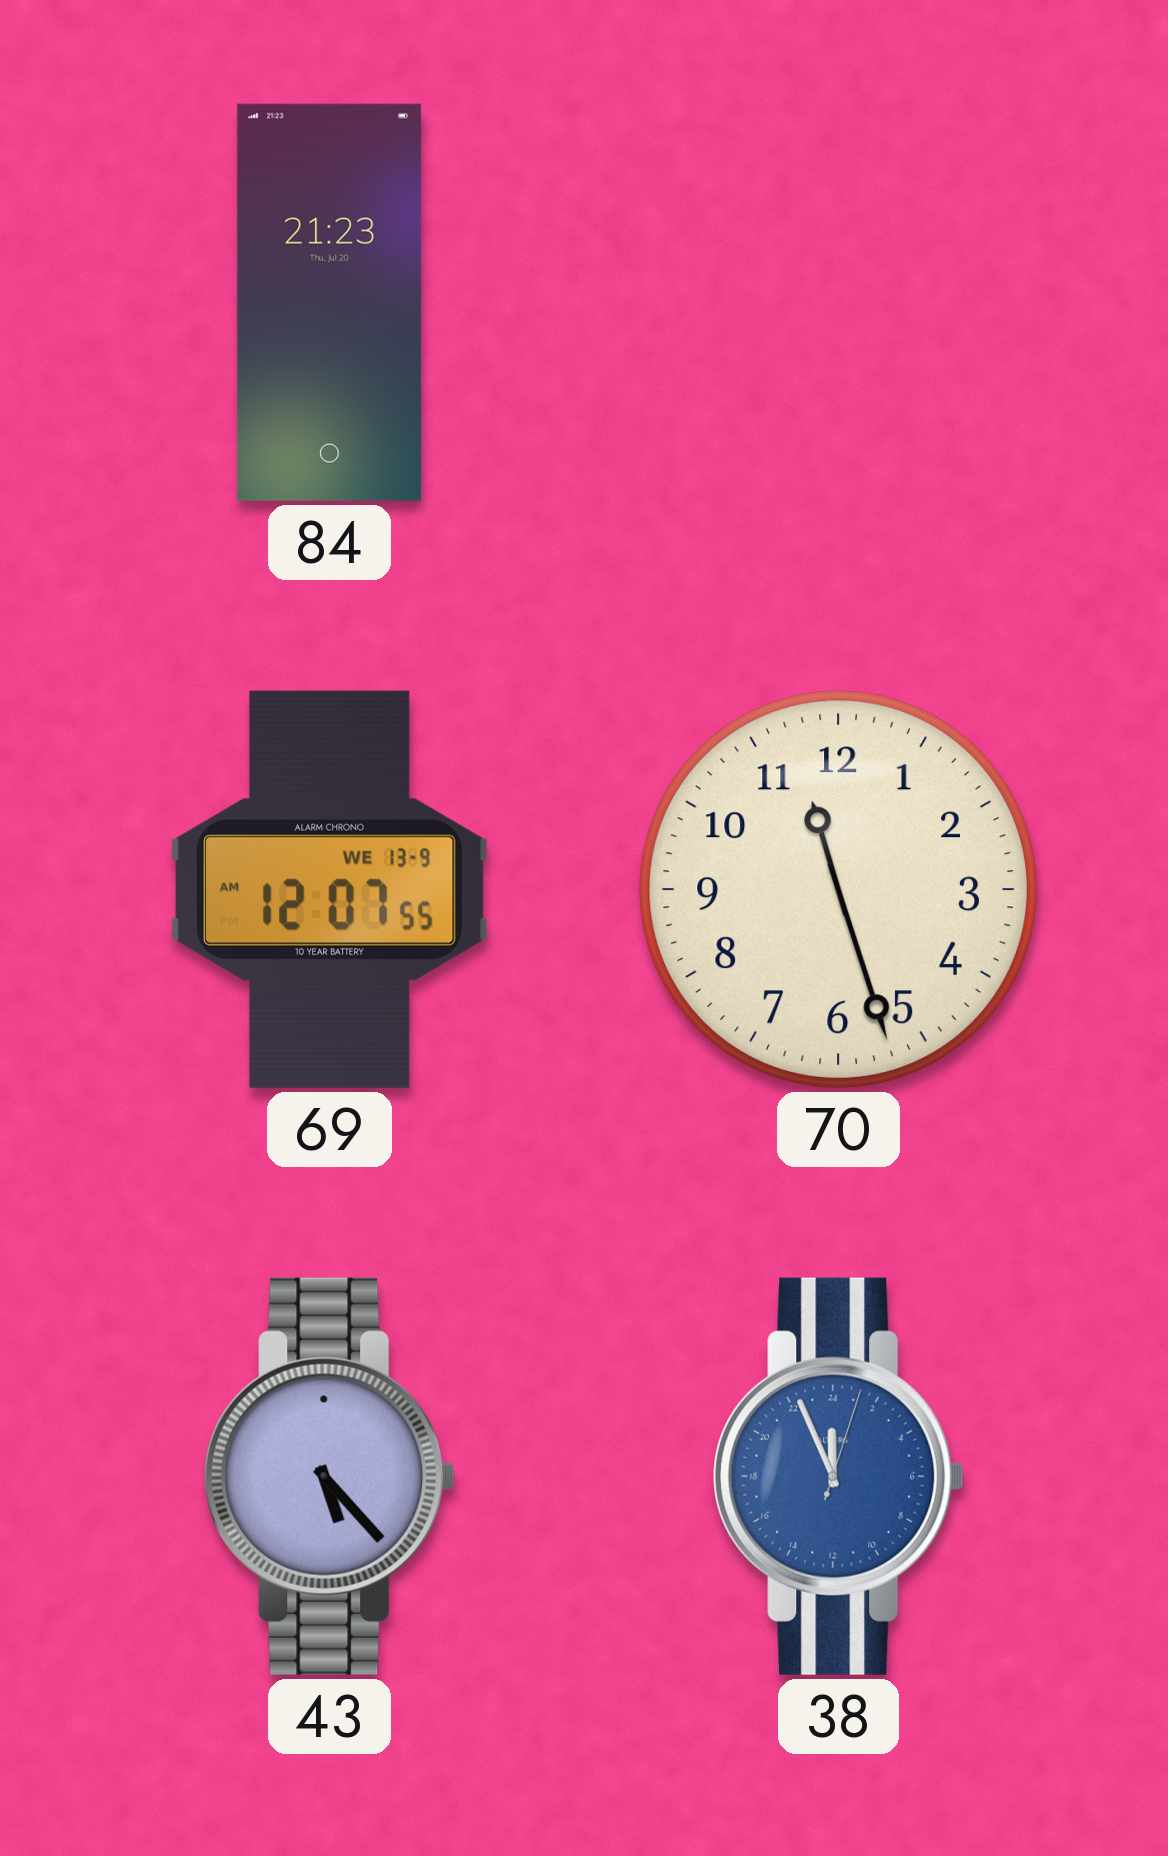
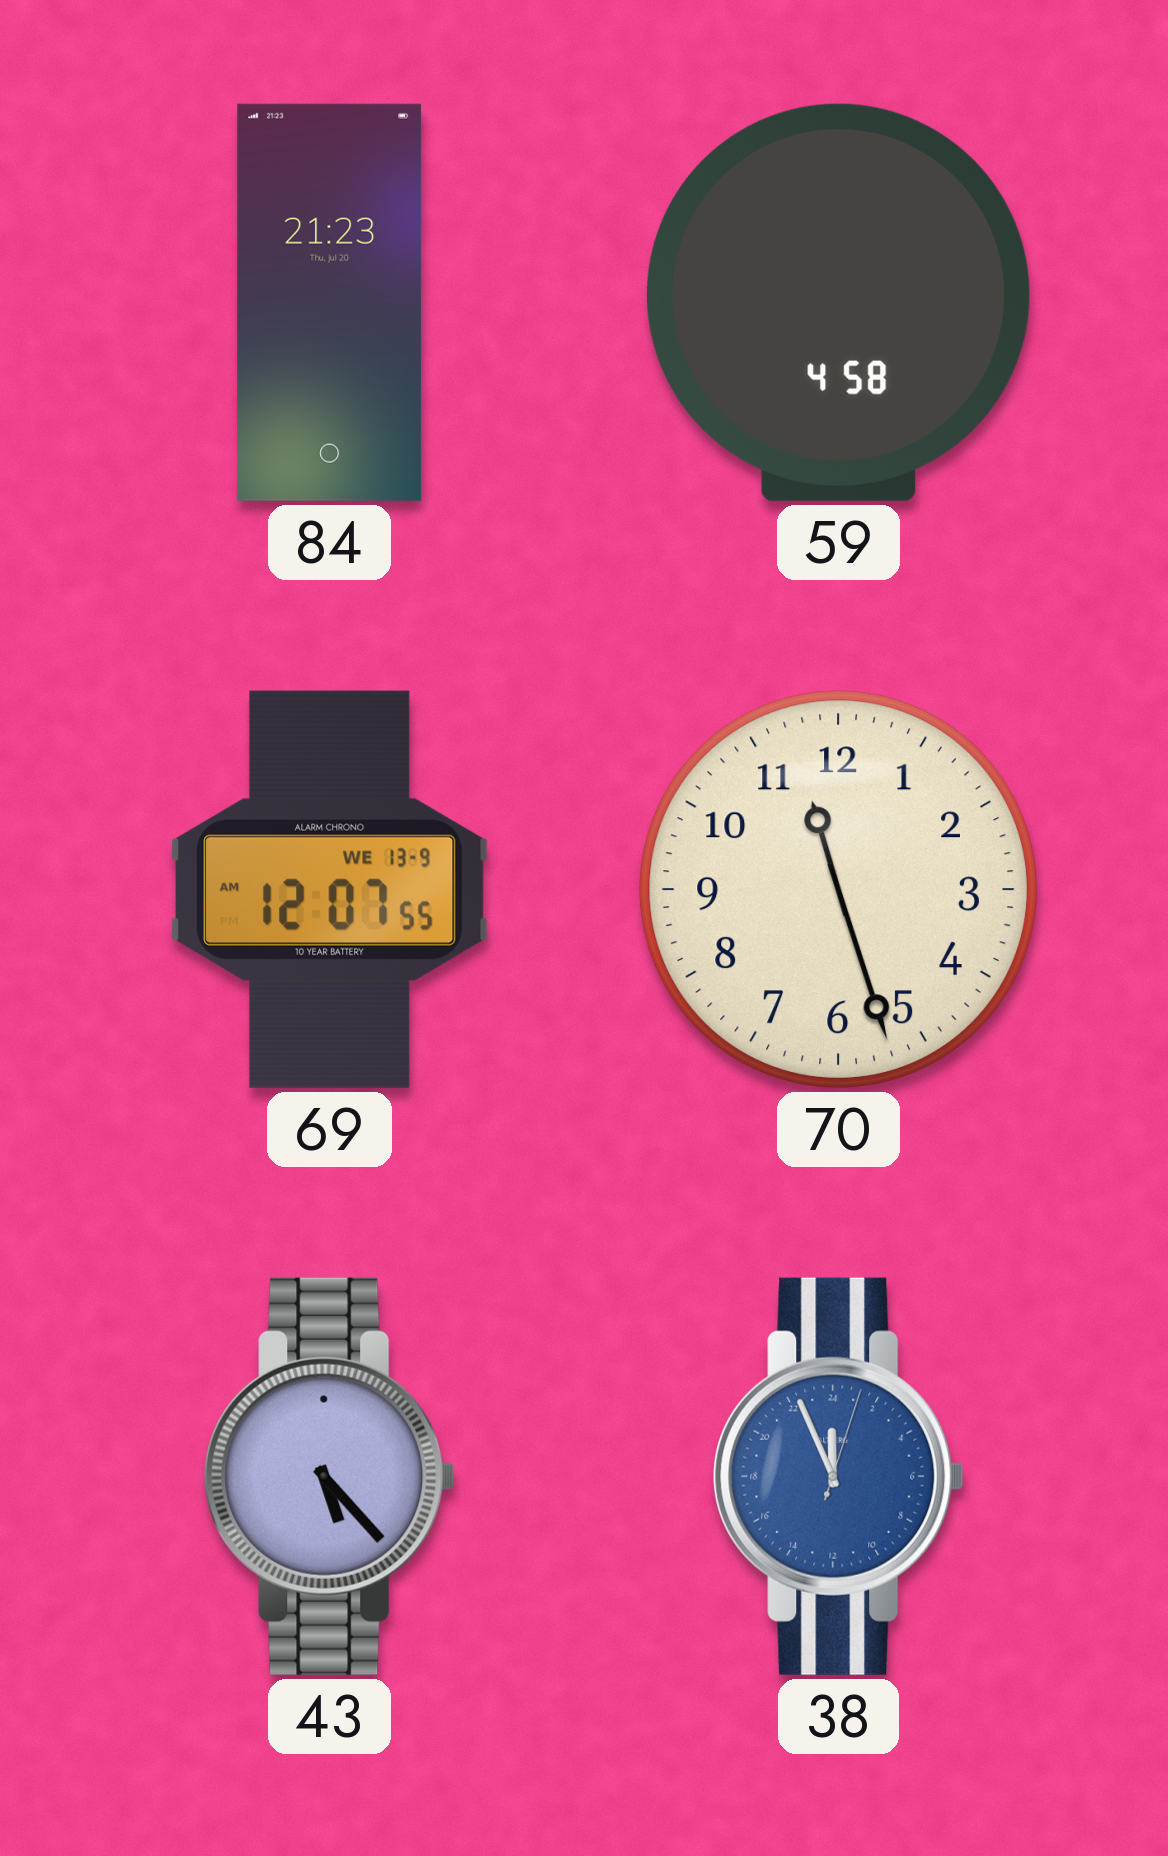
59: none -> 4:58 (838, 302)
